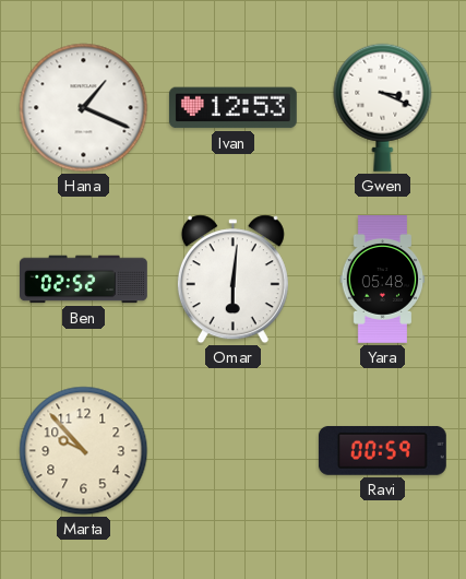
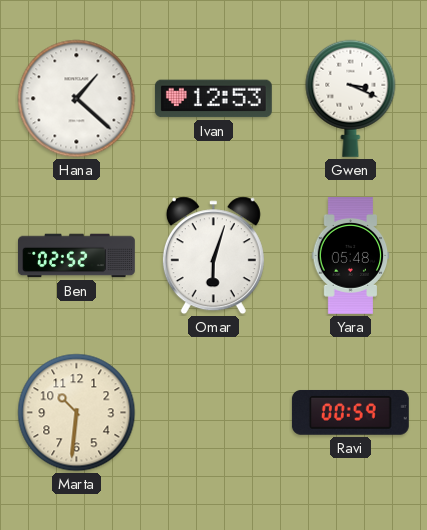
Hana: 1:19 -> 1:22 (77, 99)
Omar: 6:01 -> 6:03 (213, 256)
Marta: 9:53 -> 10:31 (77, 413)
